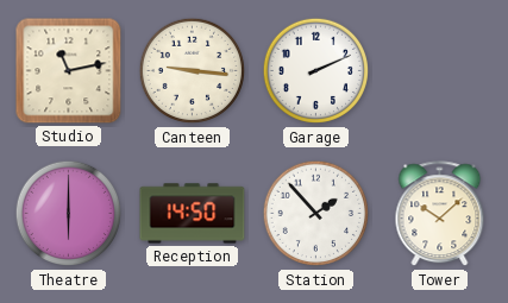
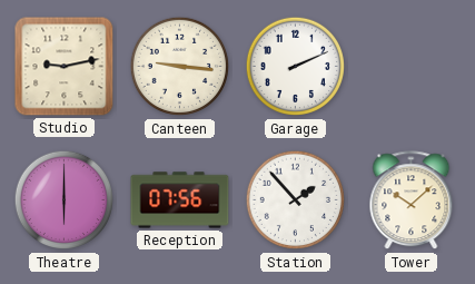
Studio: 11:13 -> 9:13 (65, 67)
Reception: 14:50 -> 07:56 (180, 200)
